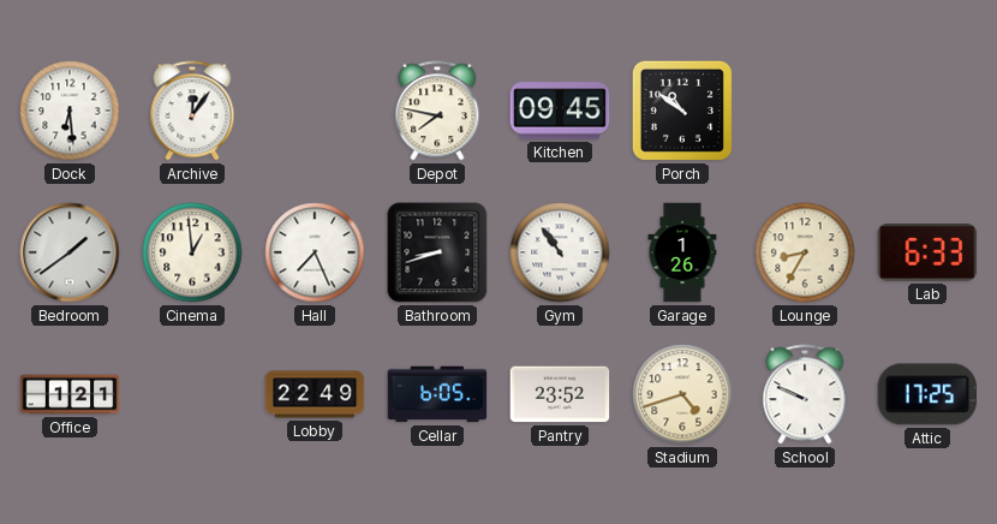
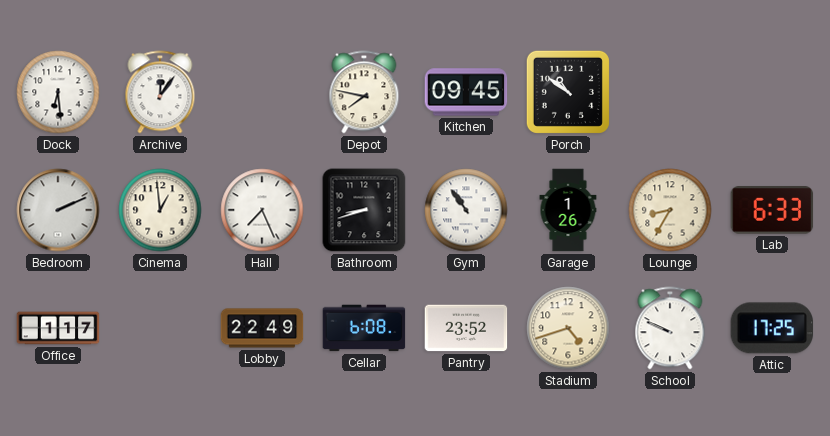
Bedroom: 1:39 -> 2:11 (58, 210)
Office: 1:21 -> 1:17 (58, 328)
Cellar: 6:05 -> 6:08 (364, 328)
